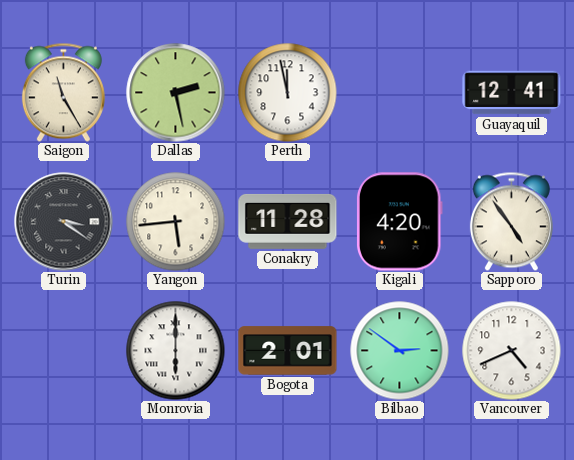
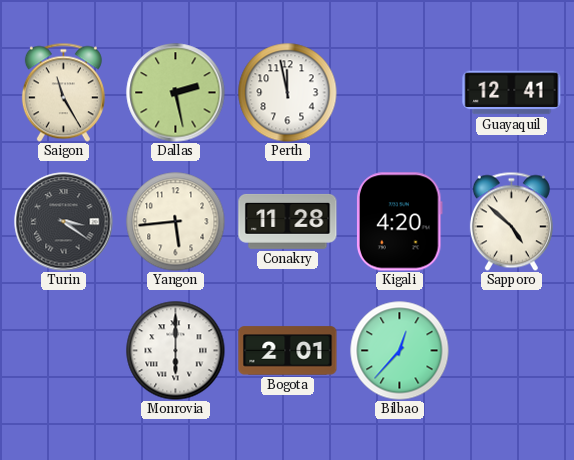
Sapporo: 4:54 -> 4:52 (511, 221)
Bilbao: 2:51 -> 12:37 (400, 351)
Vancouver: 4:41 -> none (512, 351)
